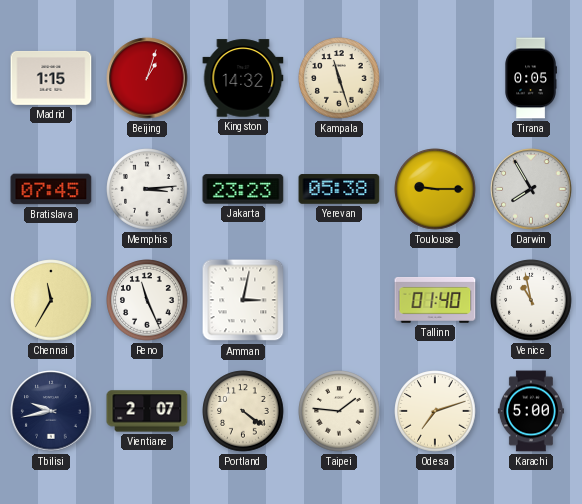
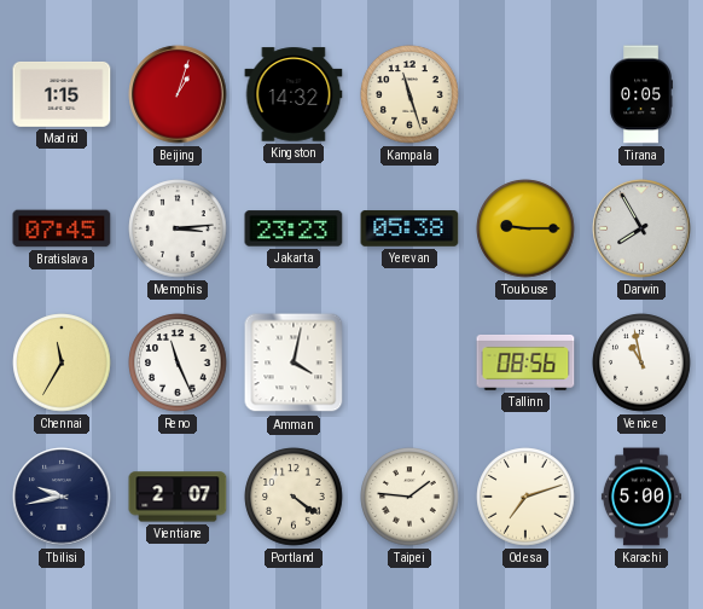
Amman: 3:02 -> 4:02 (294, 362)
Tallinn: 01:40 -> 08:56 (525, 362)
